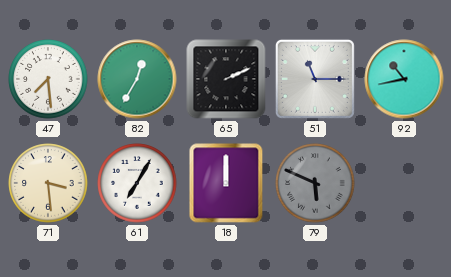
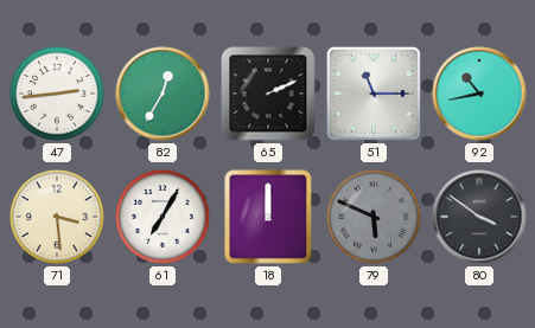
47: 7:29 -> 2:44 (57, 94)
80: none -> 3:51 (479, 217)
